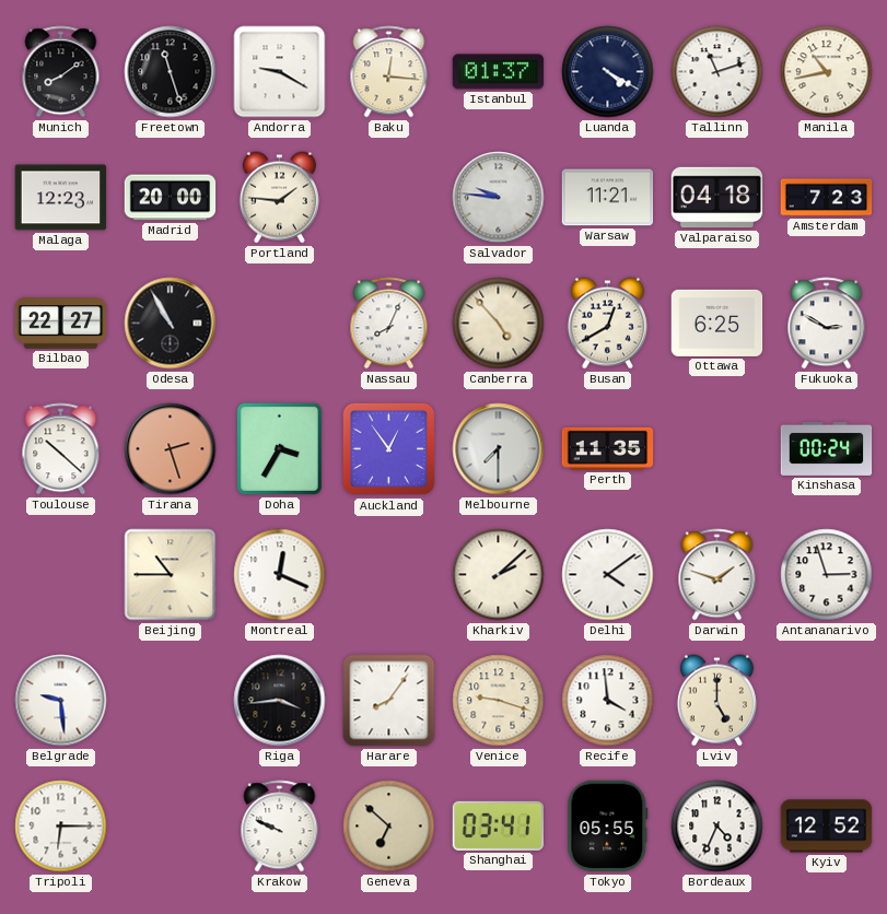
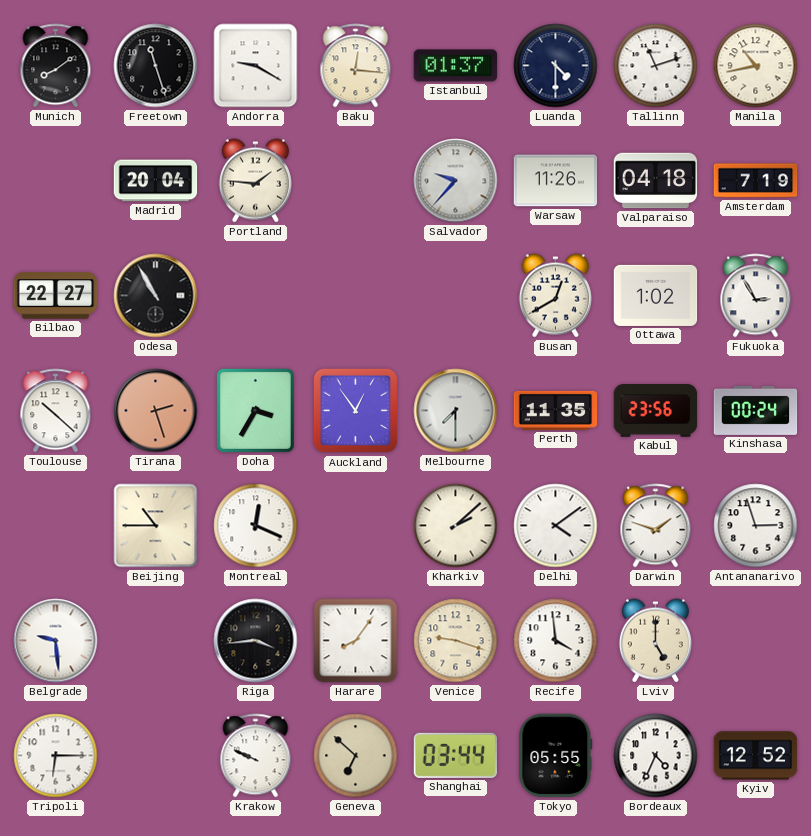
Luanda: 4:20 -> 4:30 (556, 66)
Malaga: 12:23 -> none (61, 198)
Madrid: 20:00 -> 20:04 (156, 181)
Salvador: 9:46 -> 9:37 (456, 181)
Warsaw: 11:21 -> 11:26 (556, 181)
Amsterdam: 7:23 -> 7:19 (756, 181)
Nassau: 8:04 -> none (389, 324)
Canberra: 4:53 -> none (499, 324)
Ottawa: 6:25 -> 1:02 (656, 295)
Fukuoka: 2:50 -> 2:55 (756, 296)
Kabul: none -> 23:56 (656, 411)
Shanghai: 03:41 -> 03:44 (455, 755)
